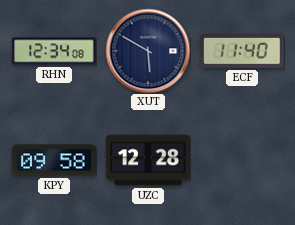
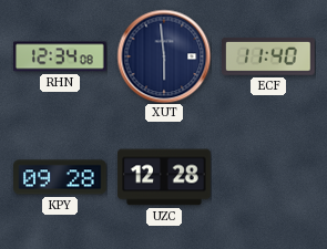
XUT: 5:50 -> 5:59 (164, 56)
KPY: 09:58 -> 09:28 (60, 177)
